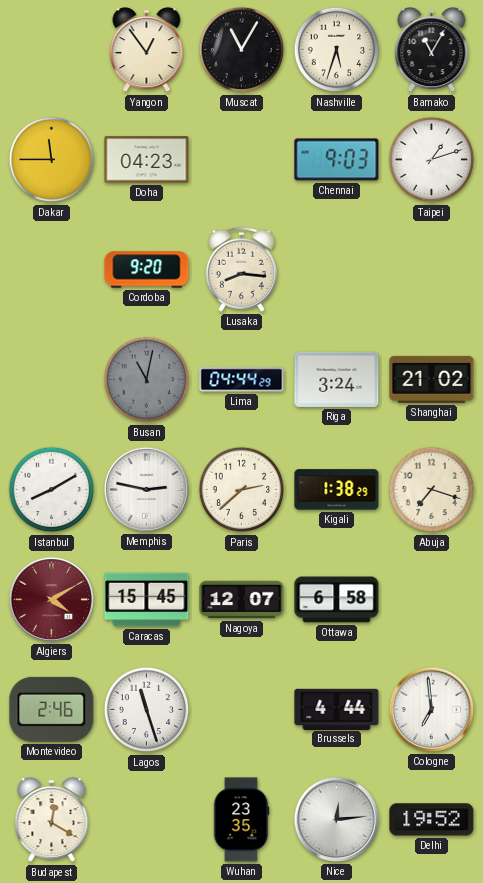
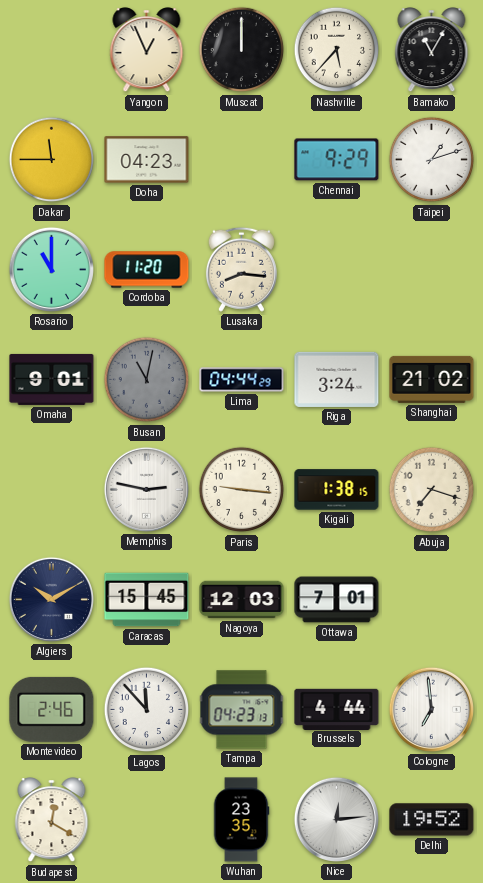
Yangon: 12:54 -> 12:56 (147, 50)
Muscat: 11:05 -> 12:00 (242, 50)
Nashville: 5:33 -> 5:37 (337, 50)
Chennai: 9:03 -> 9:29 (337, 160)
Rosario: none -> 11:00 (51, 269)
Cordoba: 9:20 -> 11:20 (147, 270)
Omaha: none -> 9:01 (52, 379)
Istanbul: 8:10 -> none (52, 490)
Paris: 2:38 -> 9:16 (242, 490)
Kigali: 1:38:29 -> 1:38:15 (337, 490)
Algiers: 4:10 -> 10:10 (51, 599)
Algiers dial: burgundy -> navy (51, 599)
Nagoya: 12:07 -> 12:03 (242, 600)
Ottawa: 6:58 -> 7:01 (337, 600)
Lagos: 11:27 -> 11:53 (147, 710)
Tampa: none -> 04:23 (242, 710)
